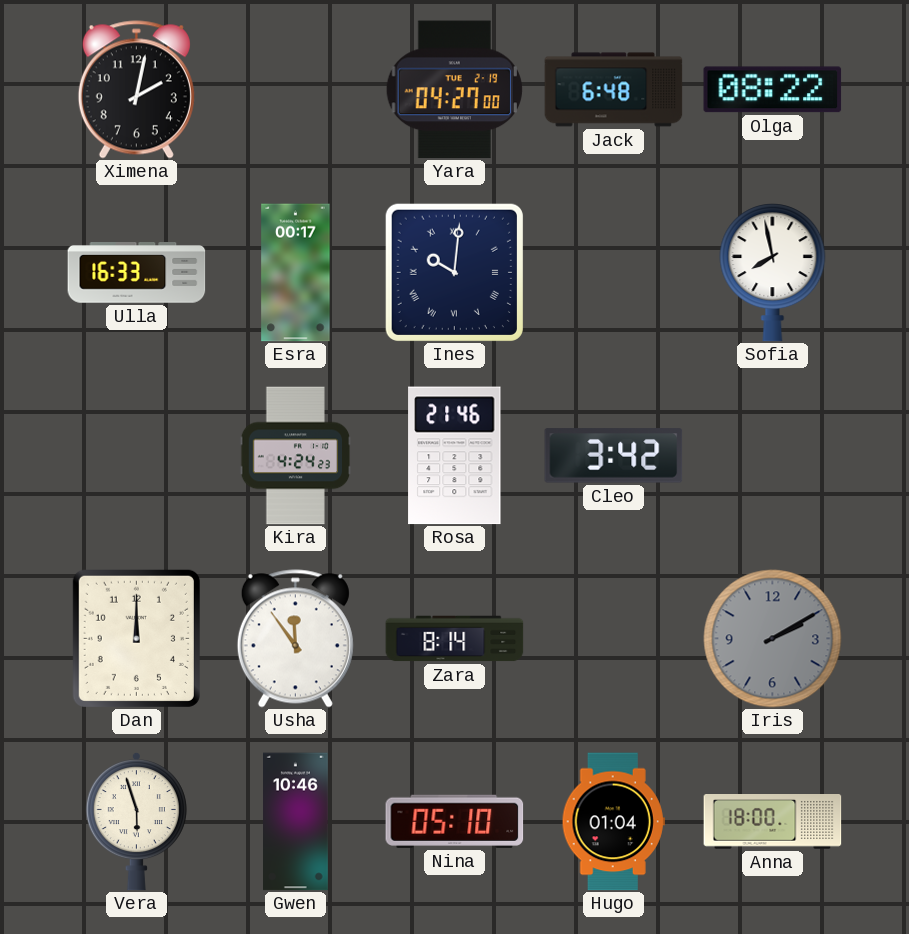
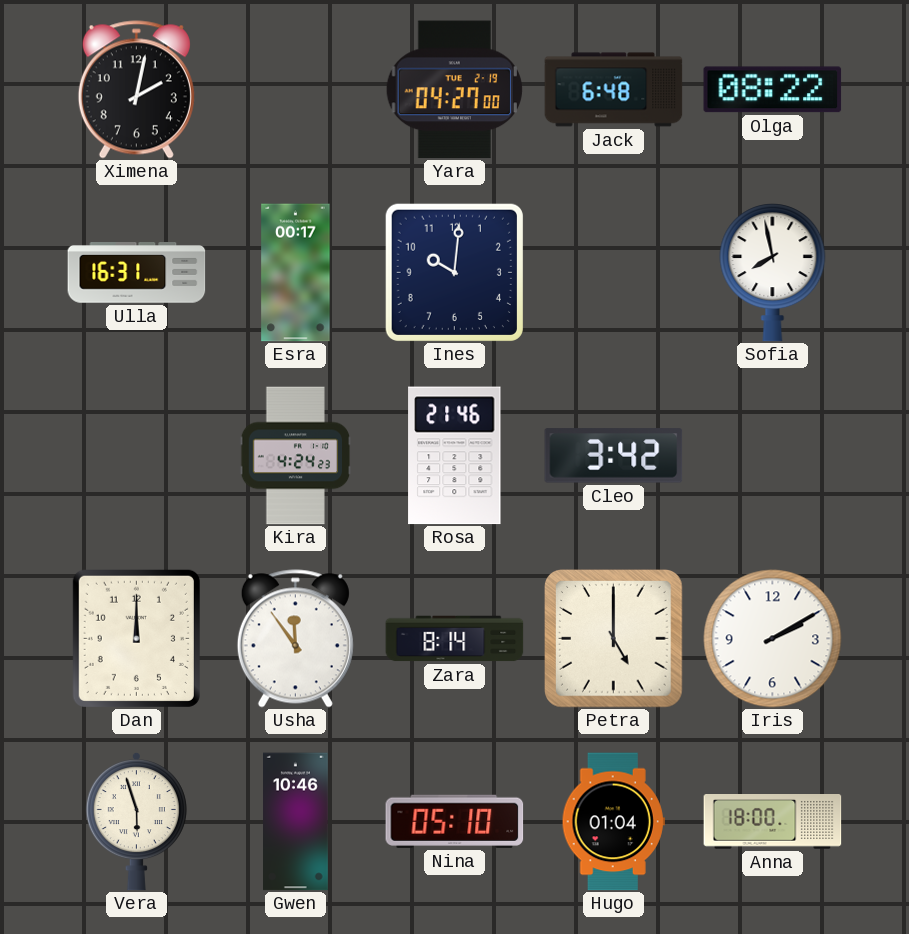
Ulla: 16:33 -> 16:31 (137, 273)
Ines numerals: Roman -> Arabic (454, 272)
Petra: none -> 5:00 (614, 639)
Iris dial: grey -> white (773, 639)
